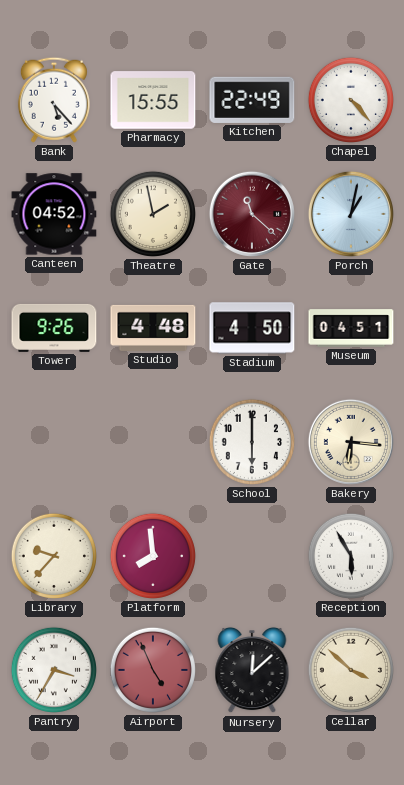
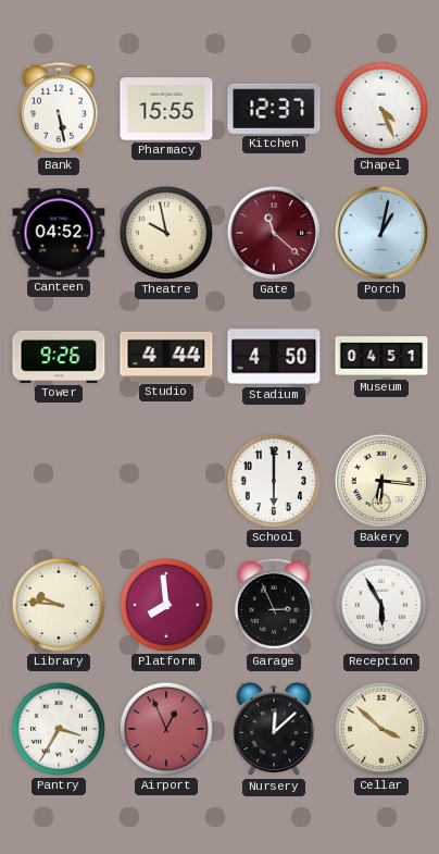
Bank: 5:23 -> 5:28 (59, 109)
Kitchen: 22:49 -> 12:37 (274, 109)
Chapel: 4:23 -> 4:26 (381, 109)
Theatre: 1:58 -> 9:58 (166, 233)
Studio: 4:48 -> 4:44 (166, 357)
Library: 9:37 -> 9:46 (59, 605)
Garage: none -> 2:56 (274, 605)
Airport: 4:56 -> 12:56 (166, 729)
